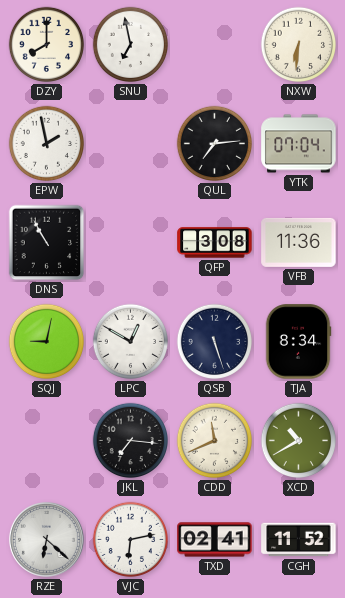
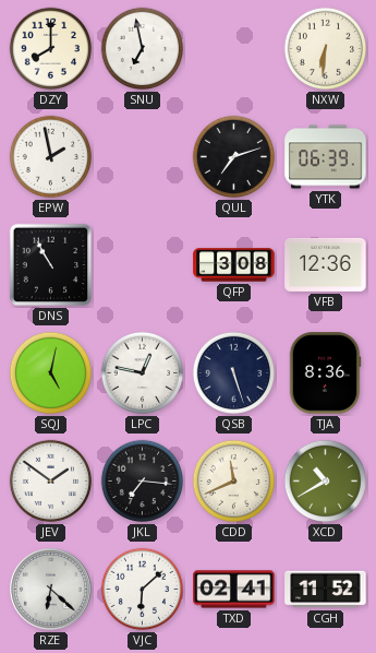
QUL: 7:14 -> 7:12 (234, 157)
YTK: 07:04 -> 06:39 (326, 157)
VFB: 11:36 -> 12:36 (326, 264)
SQJ: 9:02 -> 5:02 (51, 373)
LPC: 12:50 -> 12:47 (143, 373)
TJA: 8:34 -> 8:36 (325, 373)
JEV: none -> 1:51 (51, 482)
VJC: 6:13 -> 6:08 (143, 590)
